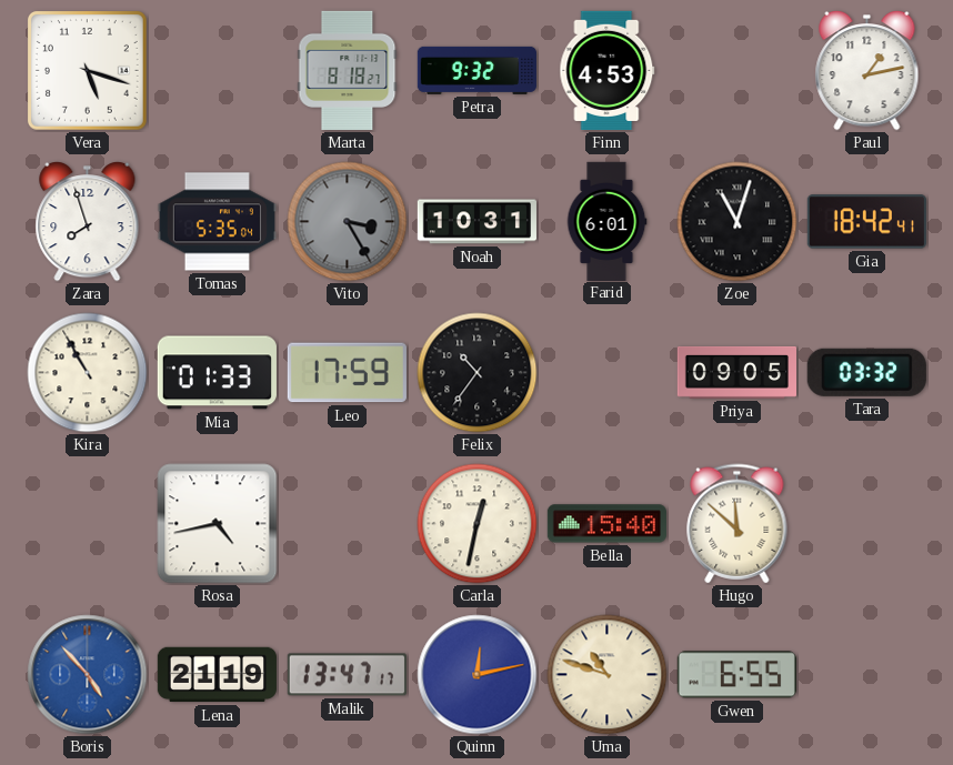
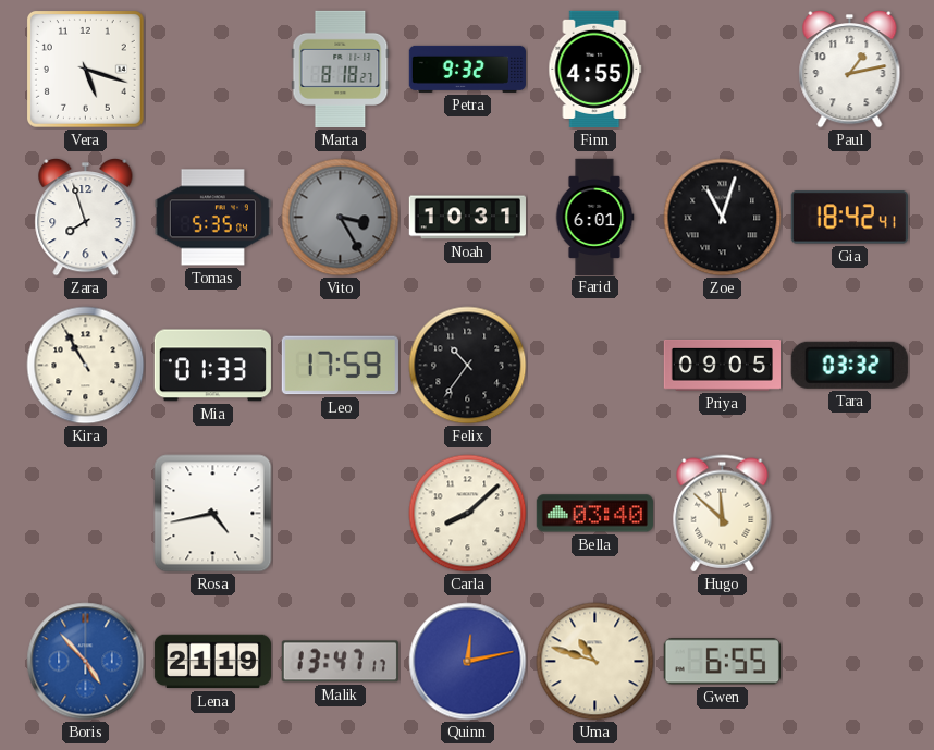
Finn: 4:53 -> 4:55 (595, 69)
Carla: 12:32 -> 8:08 (468, 514)
Bella: 15:40 -> 03:40 (594, 514)
